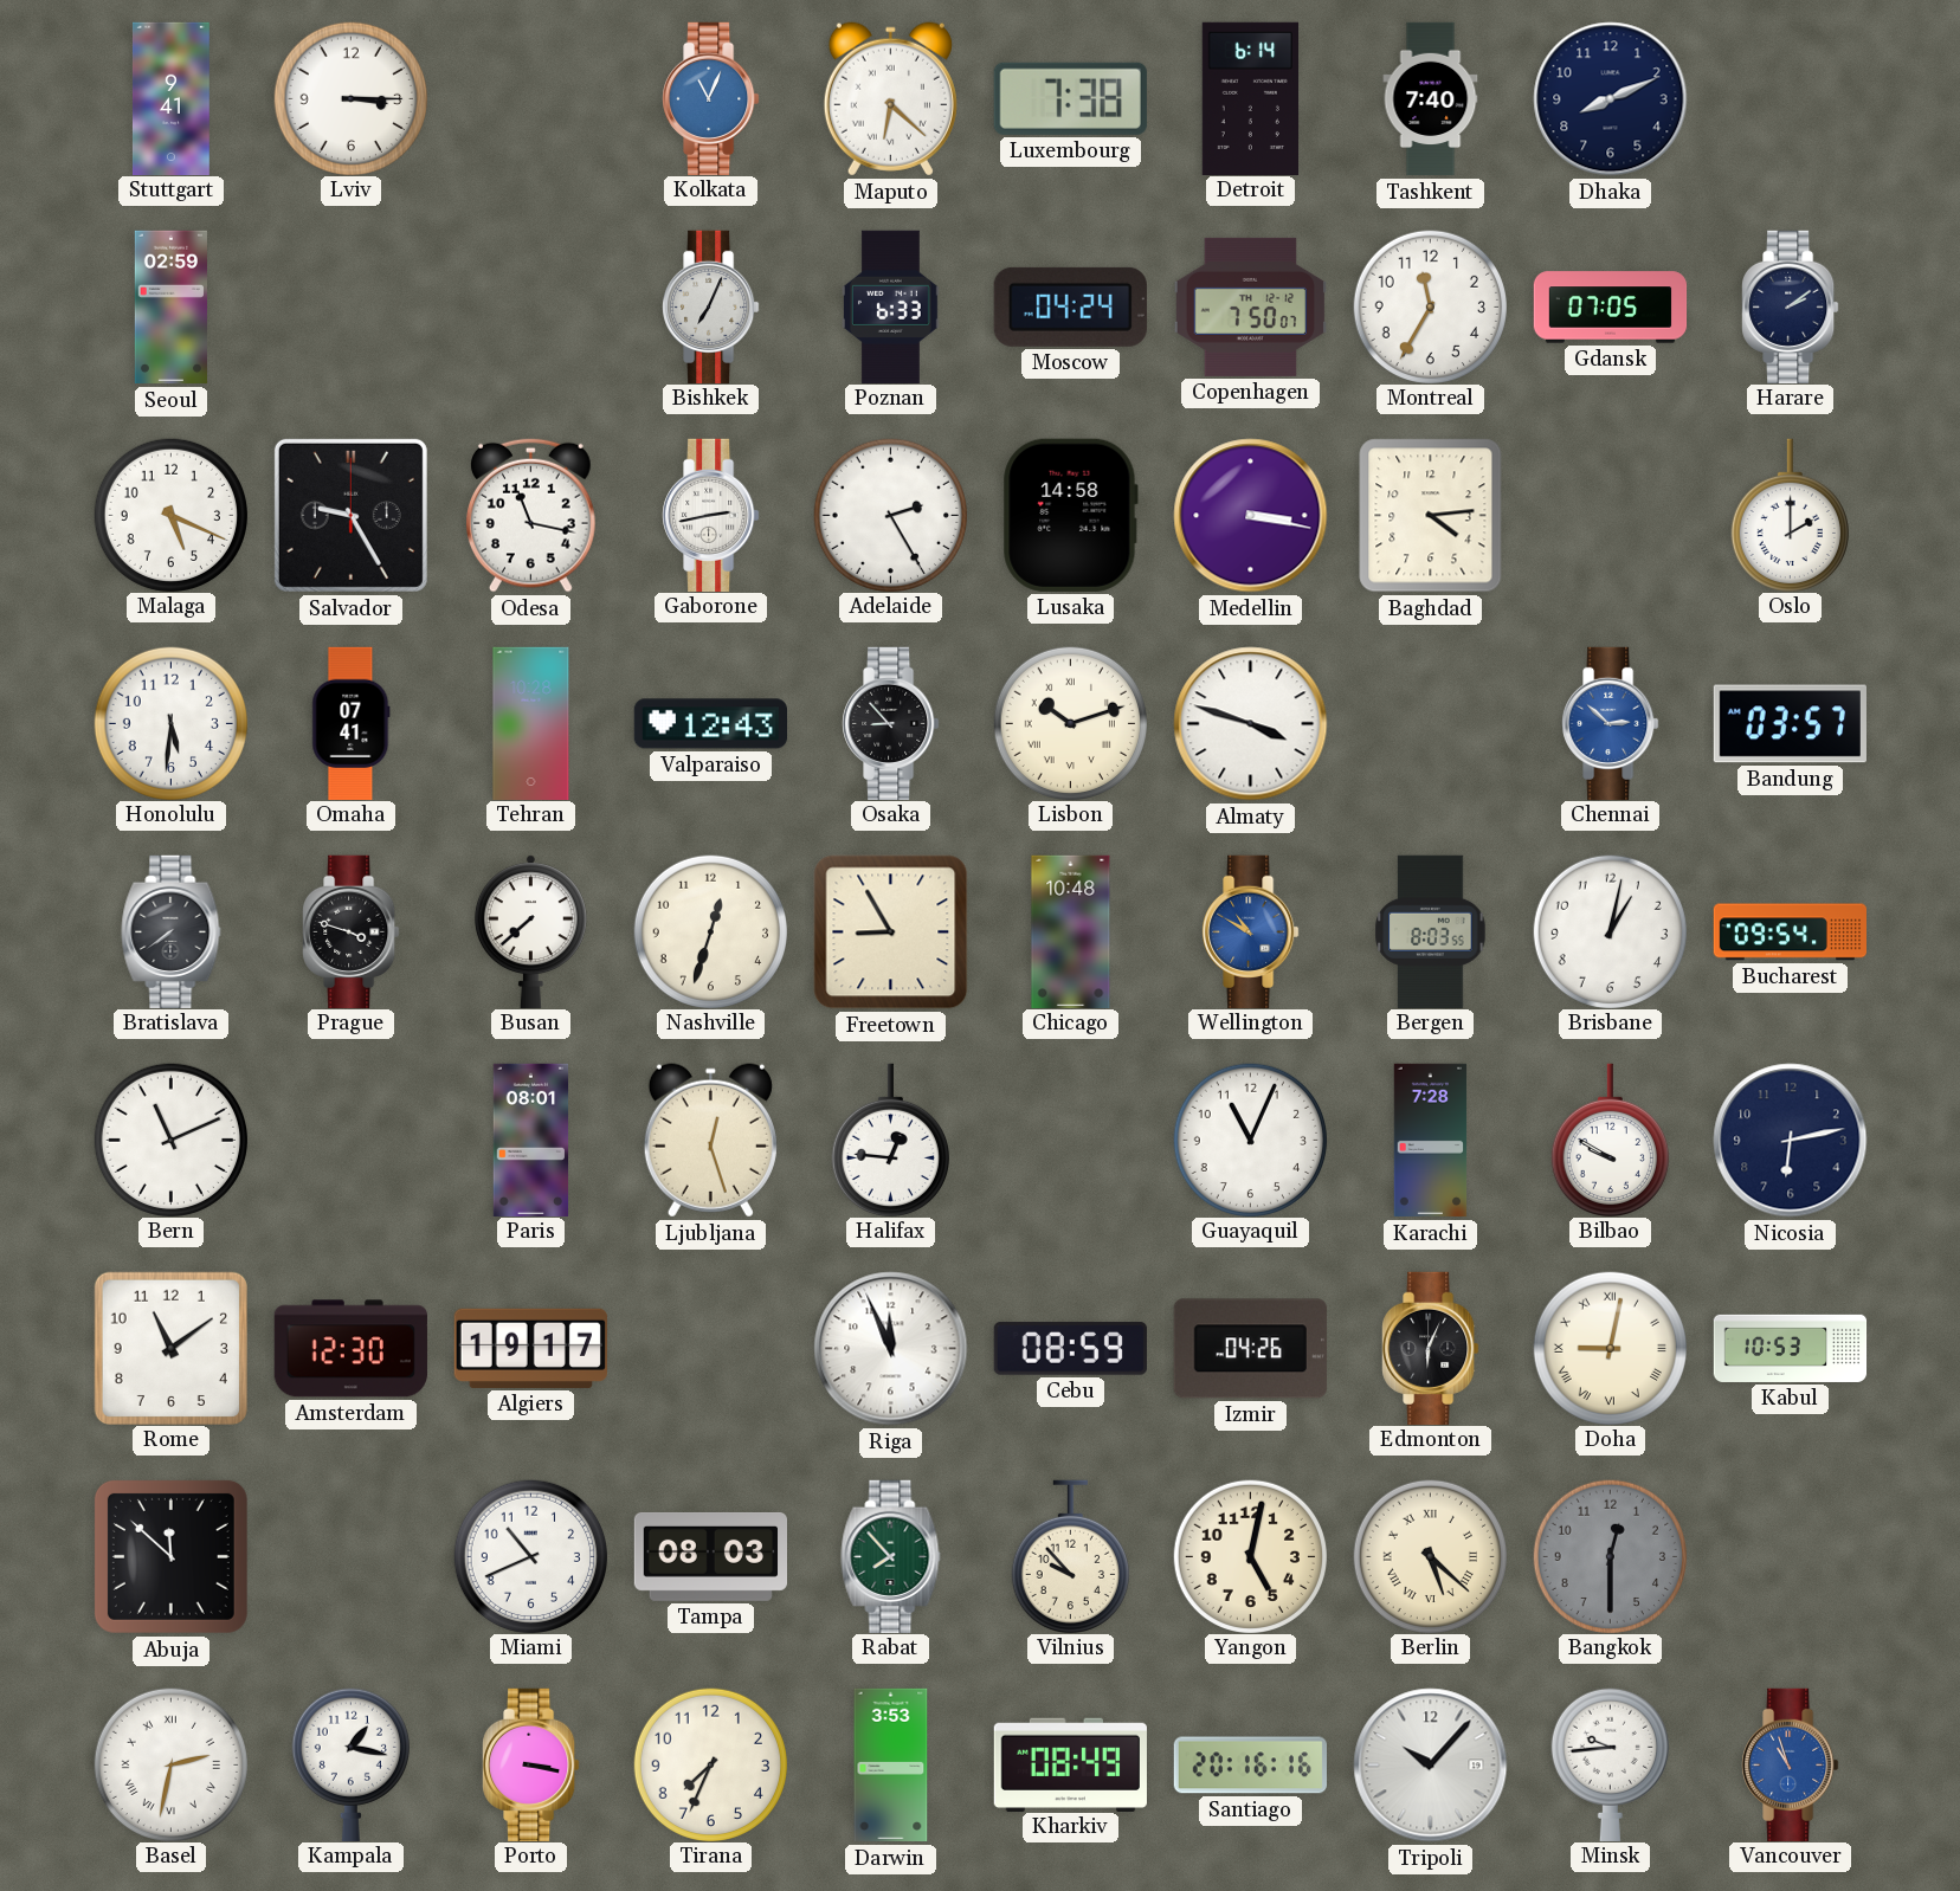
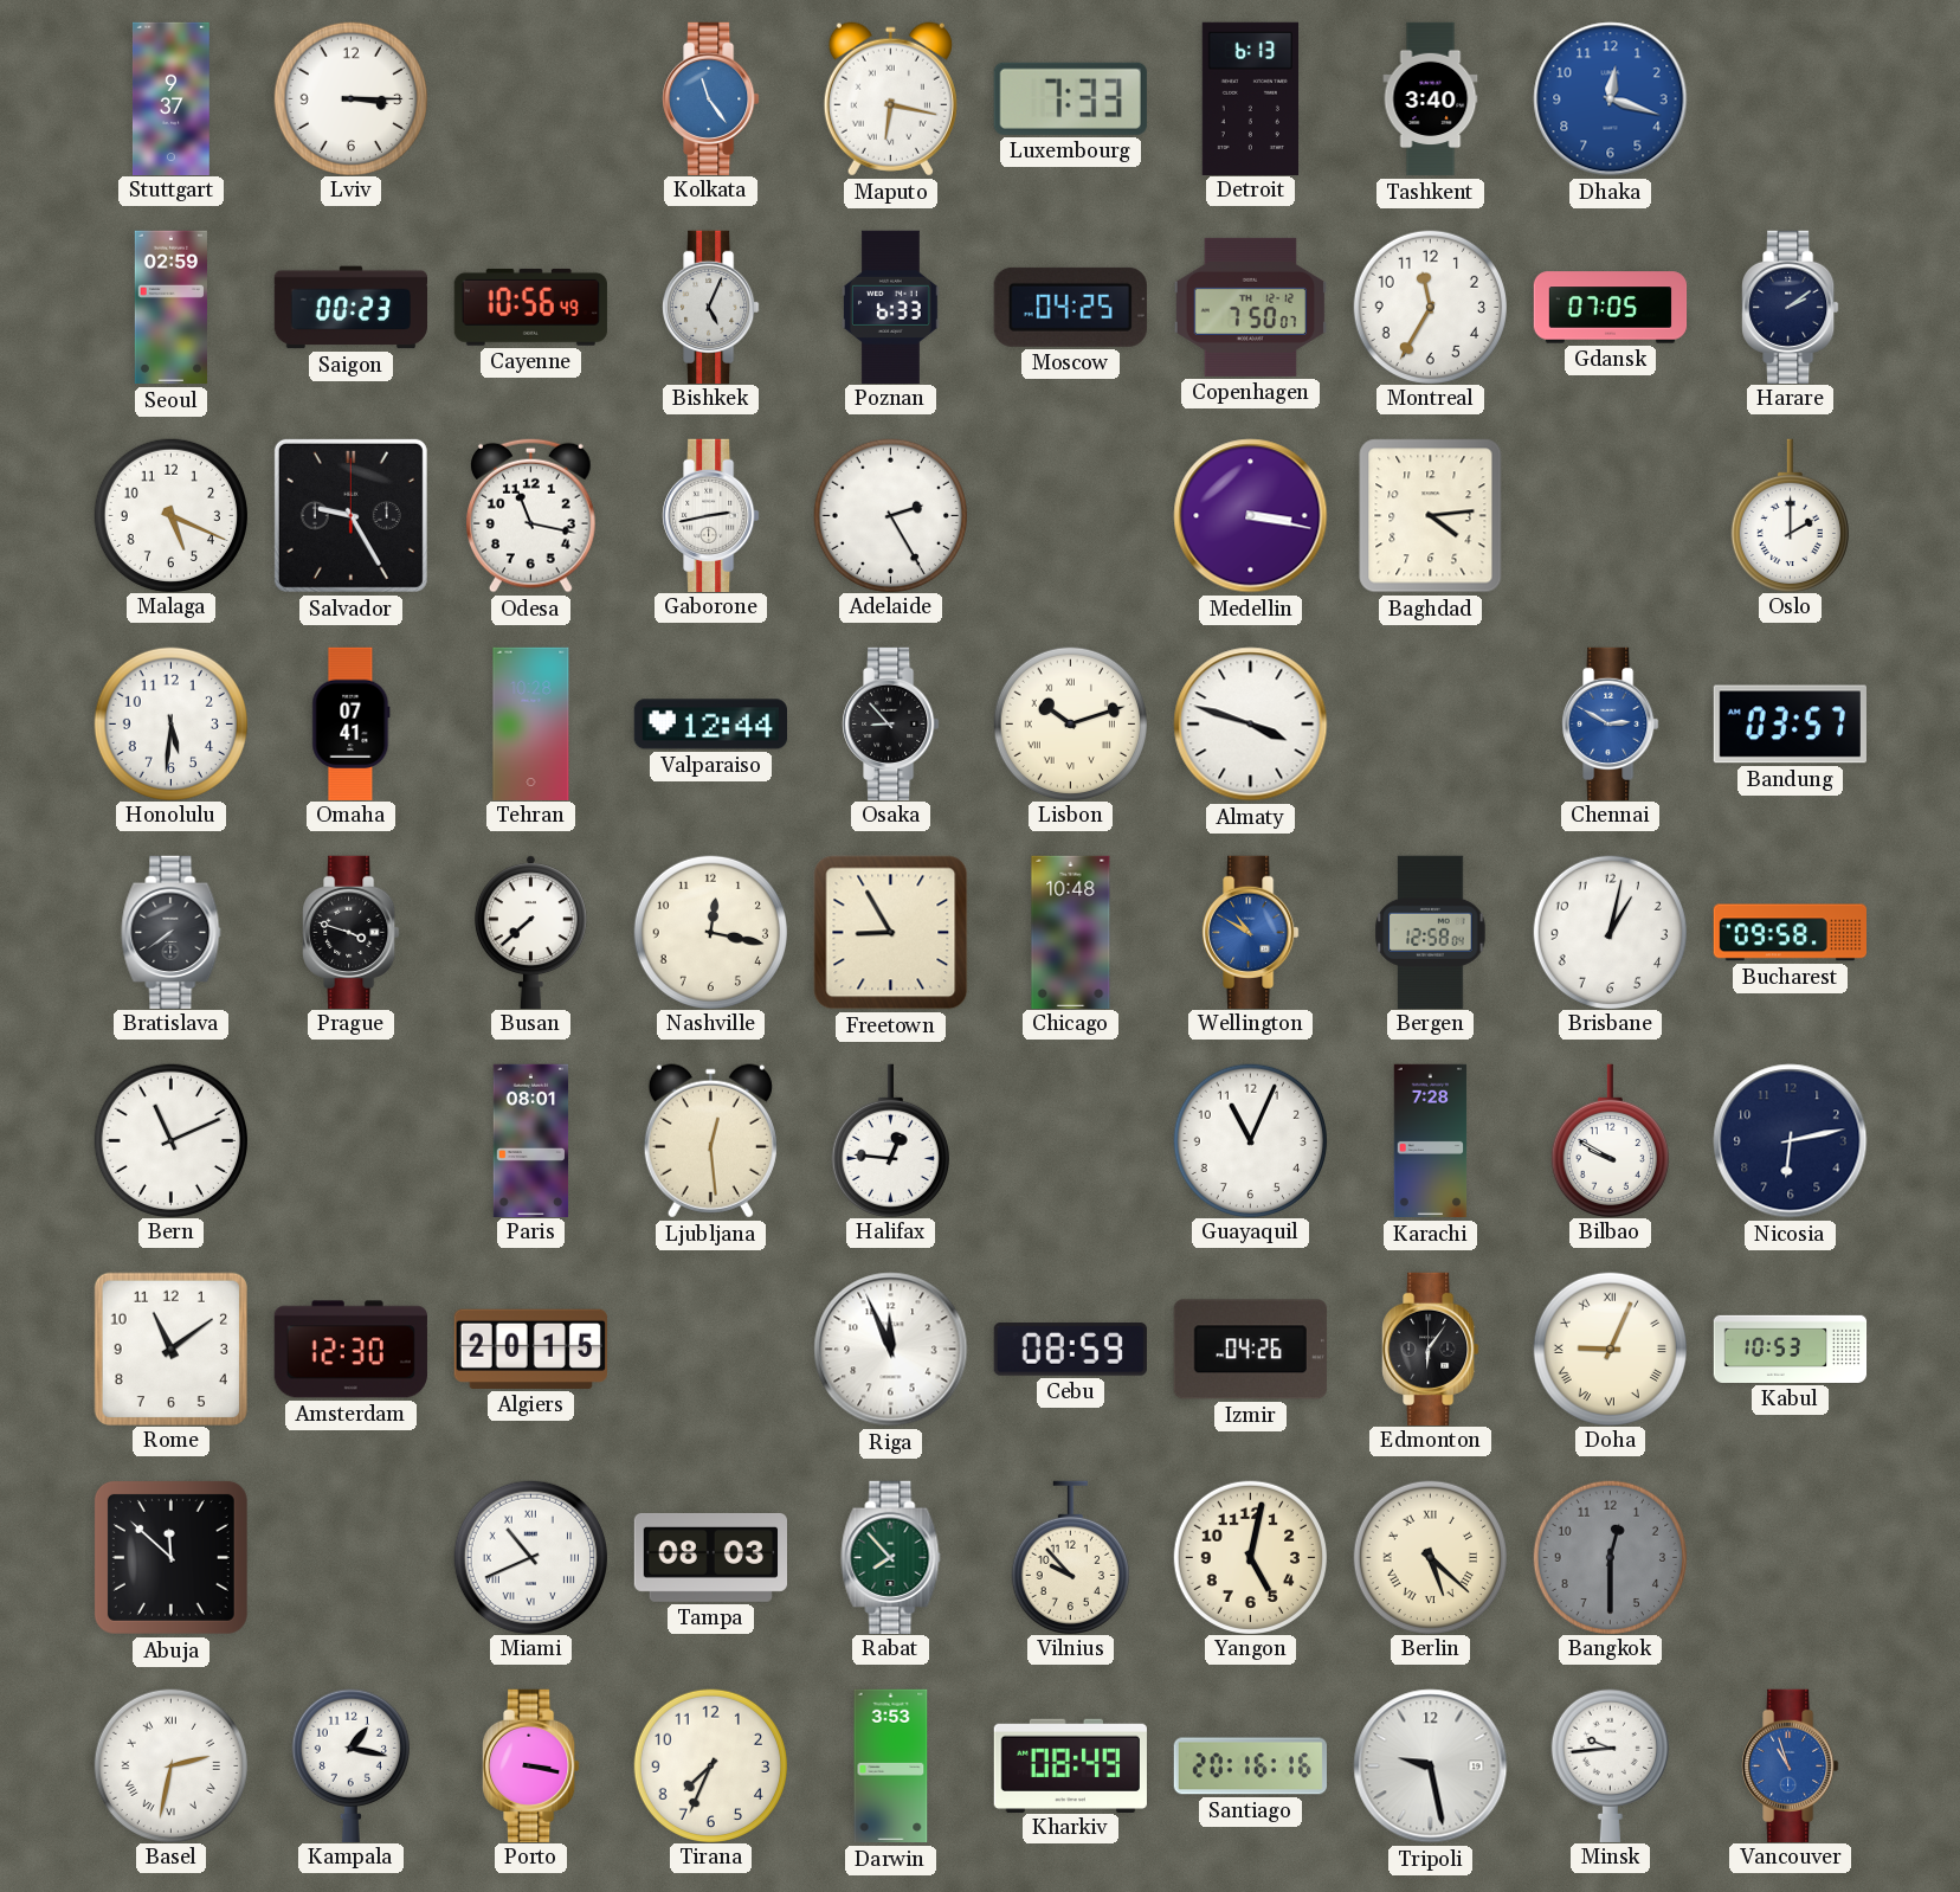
Stuttgart: 9:41 -> 9:37 (170, 98)
Kolkata: 11:04 -> 11:24 (711, 98)
Maputo: 6:22 -> 6:17 (890, 99)
Luxembourg: 7:38 -> 7:33 (1070, 98)
Detroit: 6:14 -> 6:13 (1250, 98)
Tashkent: 7:40 -> 3:40 (1431, 99)
Dhaka: 8:11 -> 12:18 (1611, 99)
Dhaka dial: navy -> blue (1611, 99)
Saigon: none -> 00:23 (350, 308)
Cayenne: none -> 10:56 (530, 307)
Bishkek: 7:04 -> 5:04 (711, 307)
Moscow: 04:24 -> 04:25 (1070, 307)
Lusaka: 14:58 -> none (1070, 515)
Valparaiso: 12:43 -> 12:44 (710, 725)
Chennai: 2:52 -> 2:50 (1611, 723)
Nashville: 12:33 -> 12:17 (710, 932)
Bergen: 8:03 -> 12:58 (1431, 932)
Bucharest: 09:54 -> 09:58 (1790, 933)
Ljubljana: 12:27 -> 12:29 (710, 1141)
Algiers: 19:17 -> 20:15 (530, 1349)
Edmonton: 6:04 -> 6:06 (1431, 1349)
Doha: 9:02 -> 9:04 (1610, 1349)
Miami numerals: Arabic -> Roman (530, 1557)
Tripoli: 10:07 -> 9:28 (1431, 1766)
